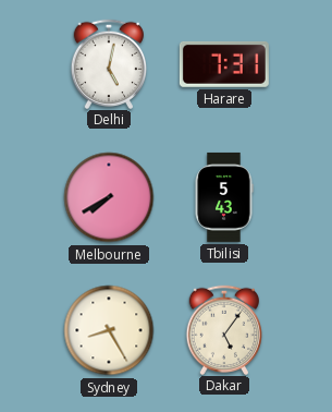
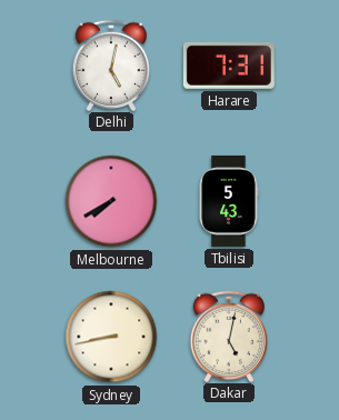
Sydney: 8:25 -> 8:43 (111, 337)
Dakar: 5:06 -> 5:02 (228, 336)
